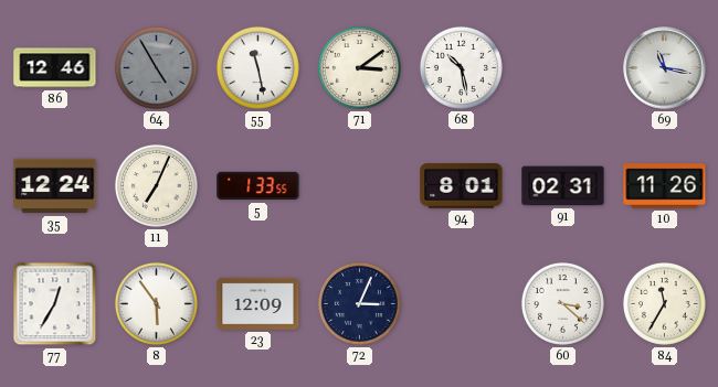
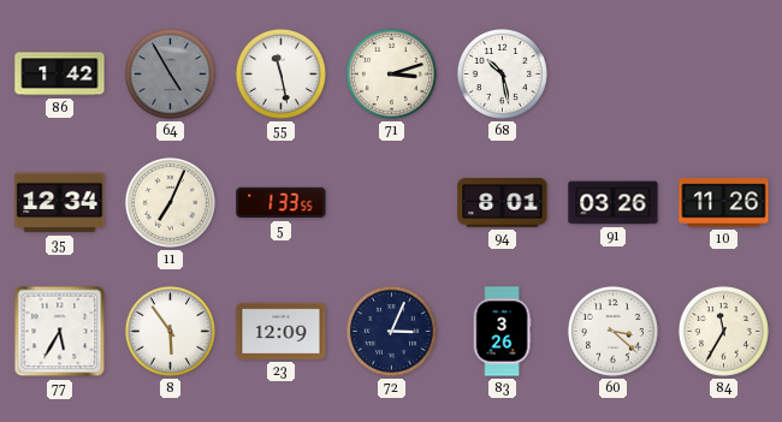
86: 12:46 -> 1:42 (60, 75)
71: 3:09 -> 3:12 (391, 73)
69: 11:17 -> none (665, 68)
35: 12:24 -> 12:34 (60, 203)
91: 02:31 -> 03:26 (614, 203)
77: 12:35 -> 5:35 (60, 332)
83: none -> 3:26 (502, 332)
